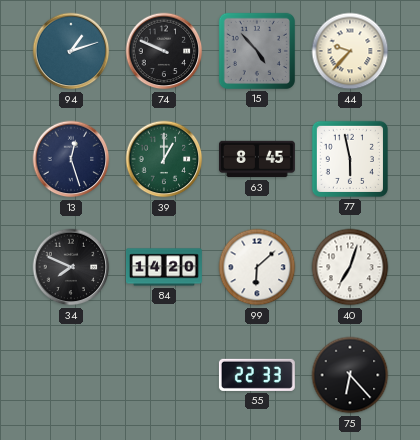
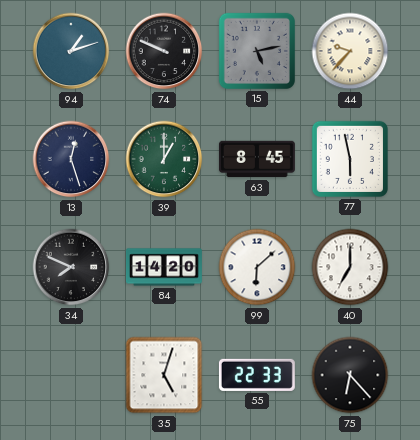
15: 4:53 -> 5:13 (257, 51)
40: 7:03 -> 7:00 (350, 267)
35: none -> 5:03 (164, 375)
